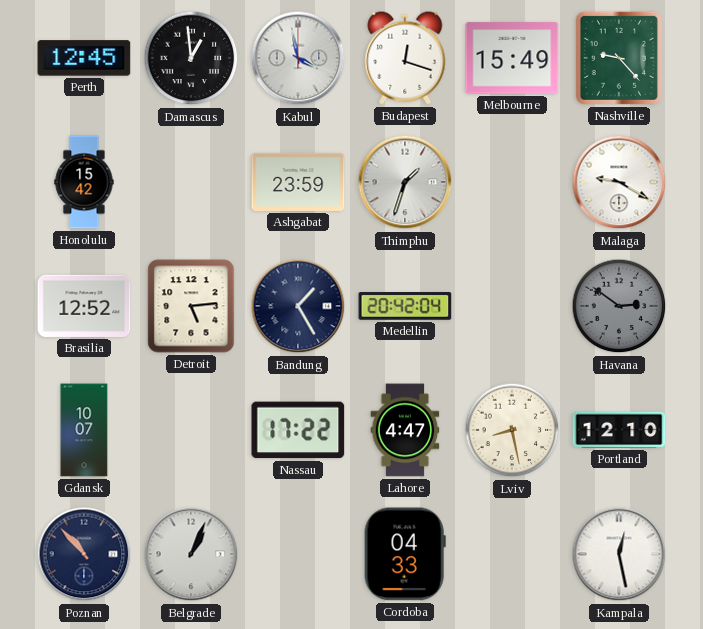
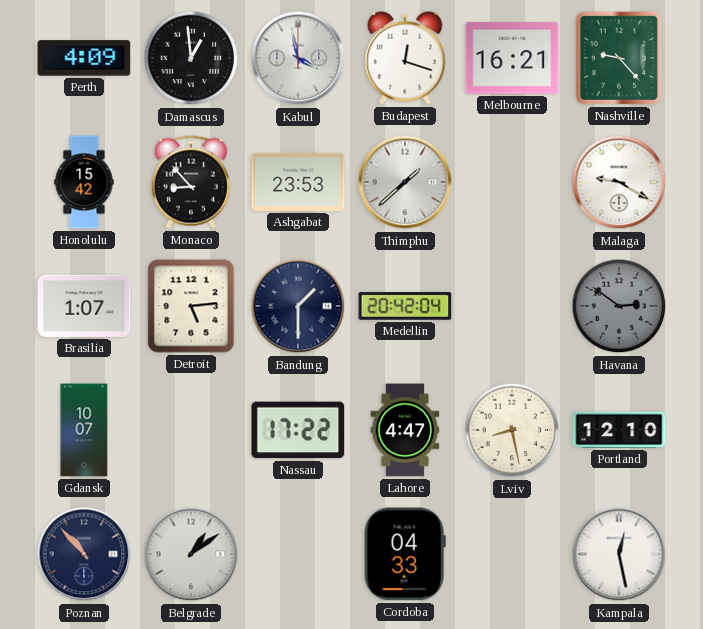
Perth: 12:45 -> 4:09 (84, 58)
Melbourne: 15:49 -> 16:21 (512, 58)
Monaco: none -> 8:53 (191, 182)
Ashgabat: 23:59 -> 23:53 (298, 182)
Thimphu: 1:33 -> 1:38 (405, 182)
Brasilia: 12:52 -> 1:07 (84, 306)
Bandung: 1:25 -> 1:30 (298, 306)
Belgrade: 1:04 -> 1:09 (191, 554)
